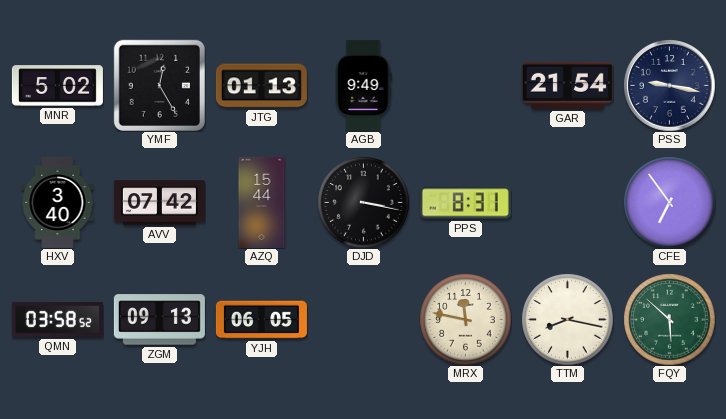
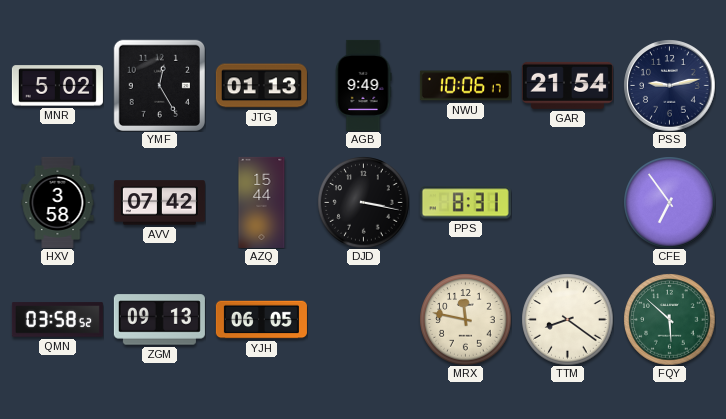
NWU: none -> 10:06 (465, 86)
PSS: 9:17 -> 9:13 (669, 85)
HXV: 3:40 -> 3:58 (58, 202)
TTM: 8:17 -> 8:21 (567, 319)
